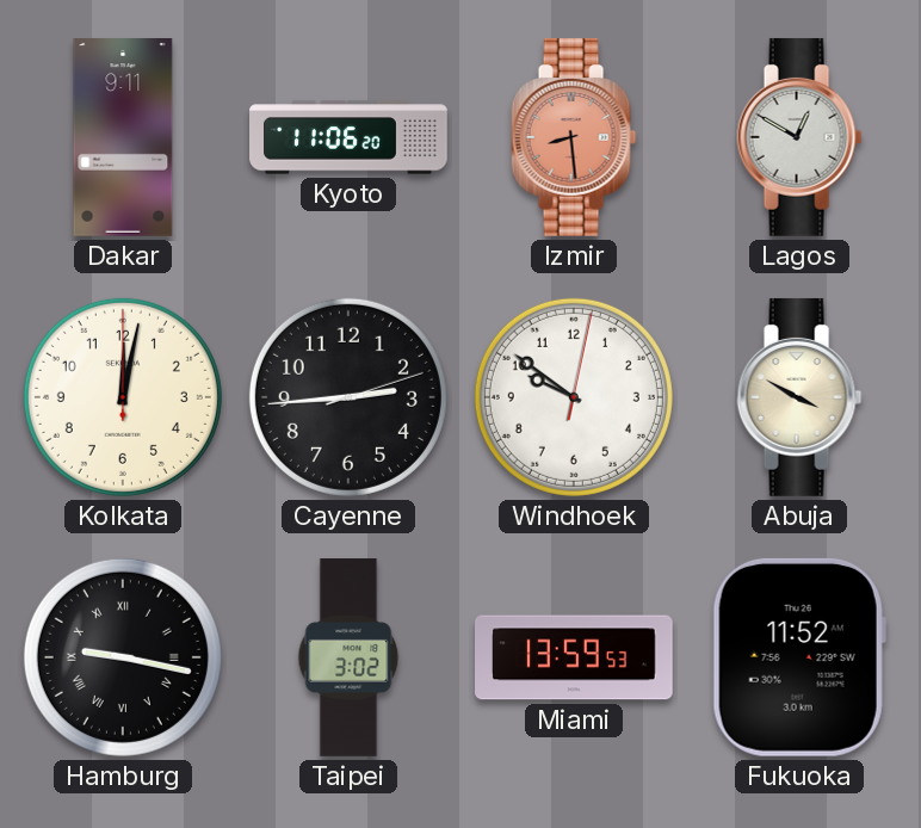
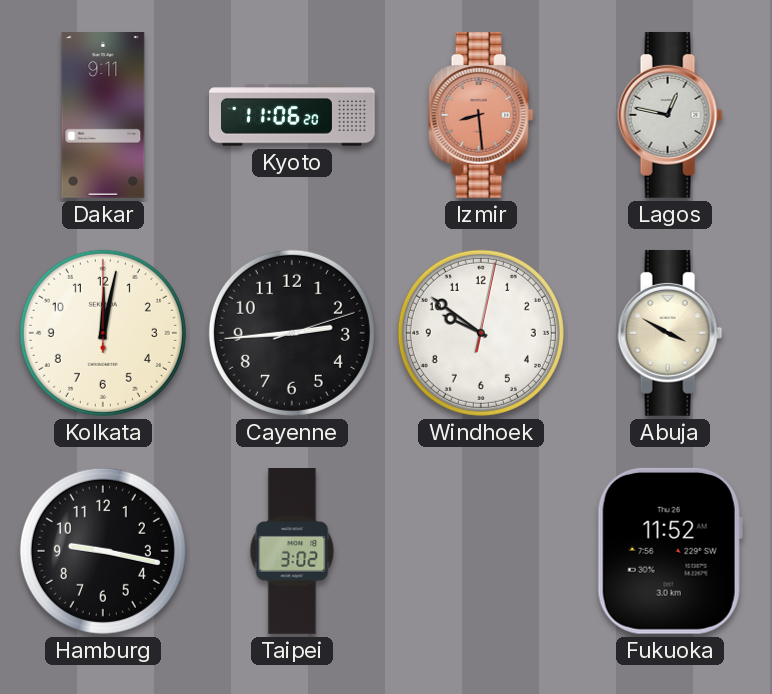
Lagos: 12:50 -> 12:47 (670, 115)
Hamburg numerals: Roman -> Arabic (103, 551)
Miami: 13:59 -> none (575, 657)
